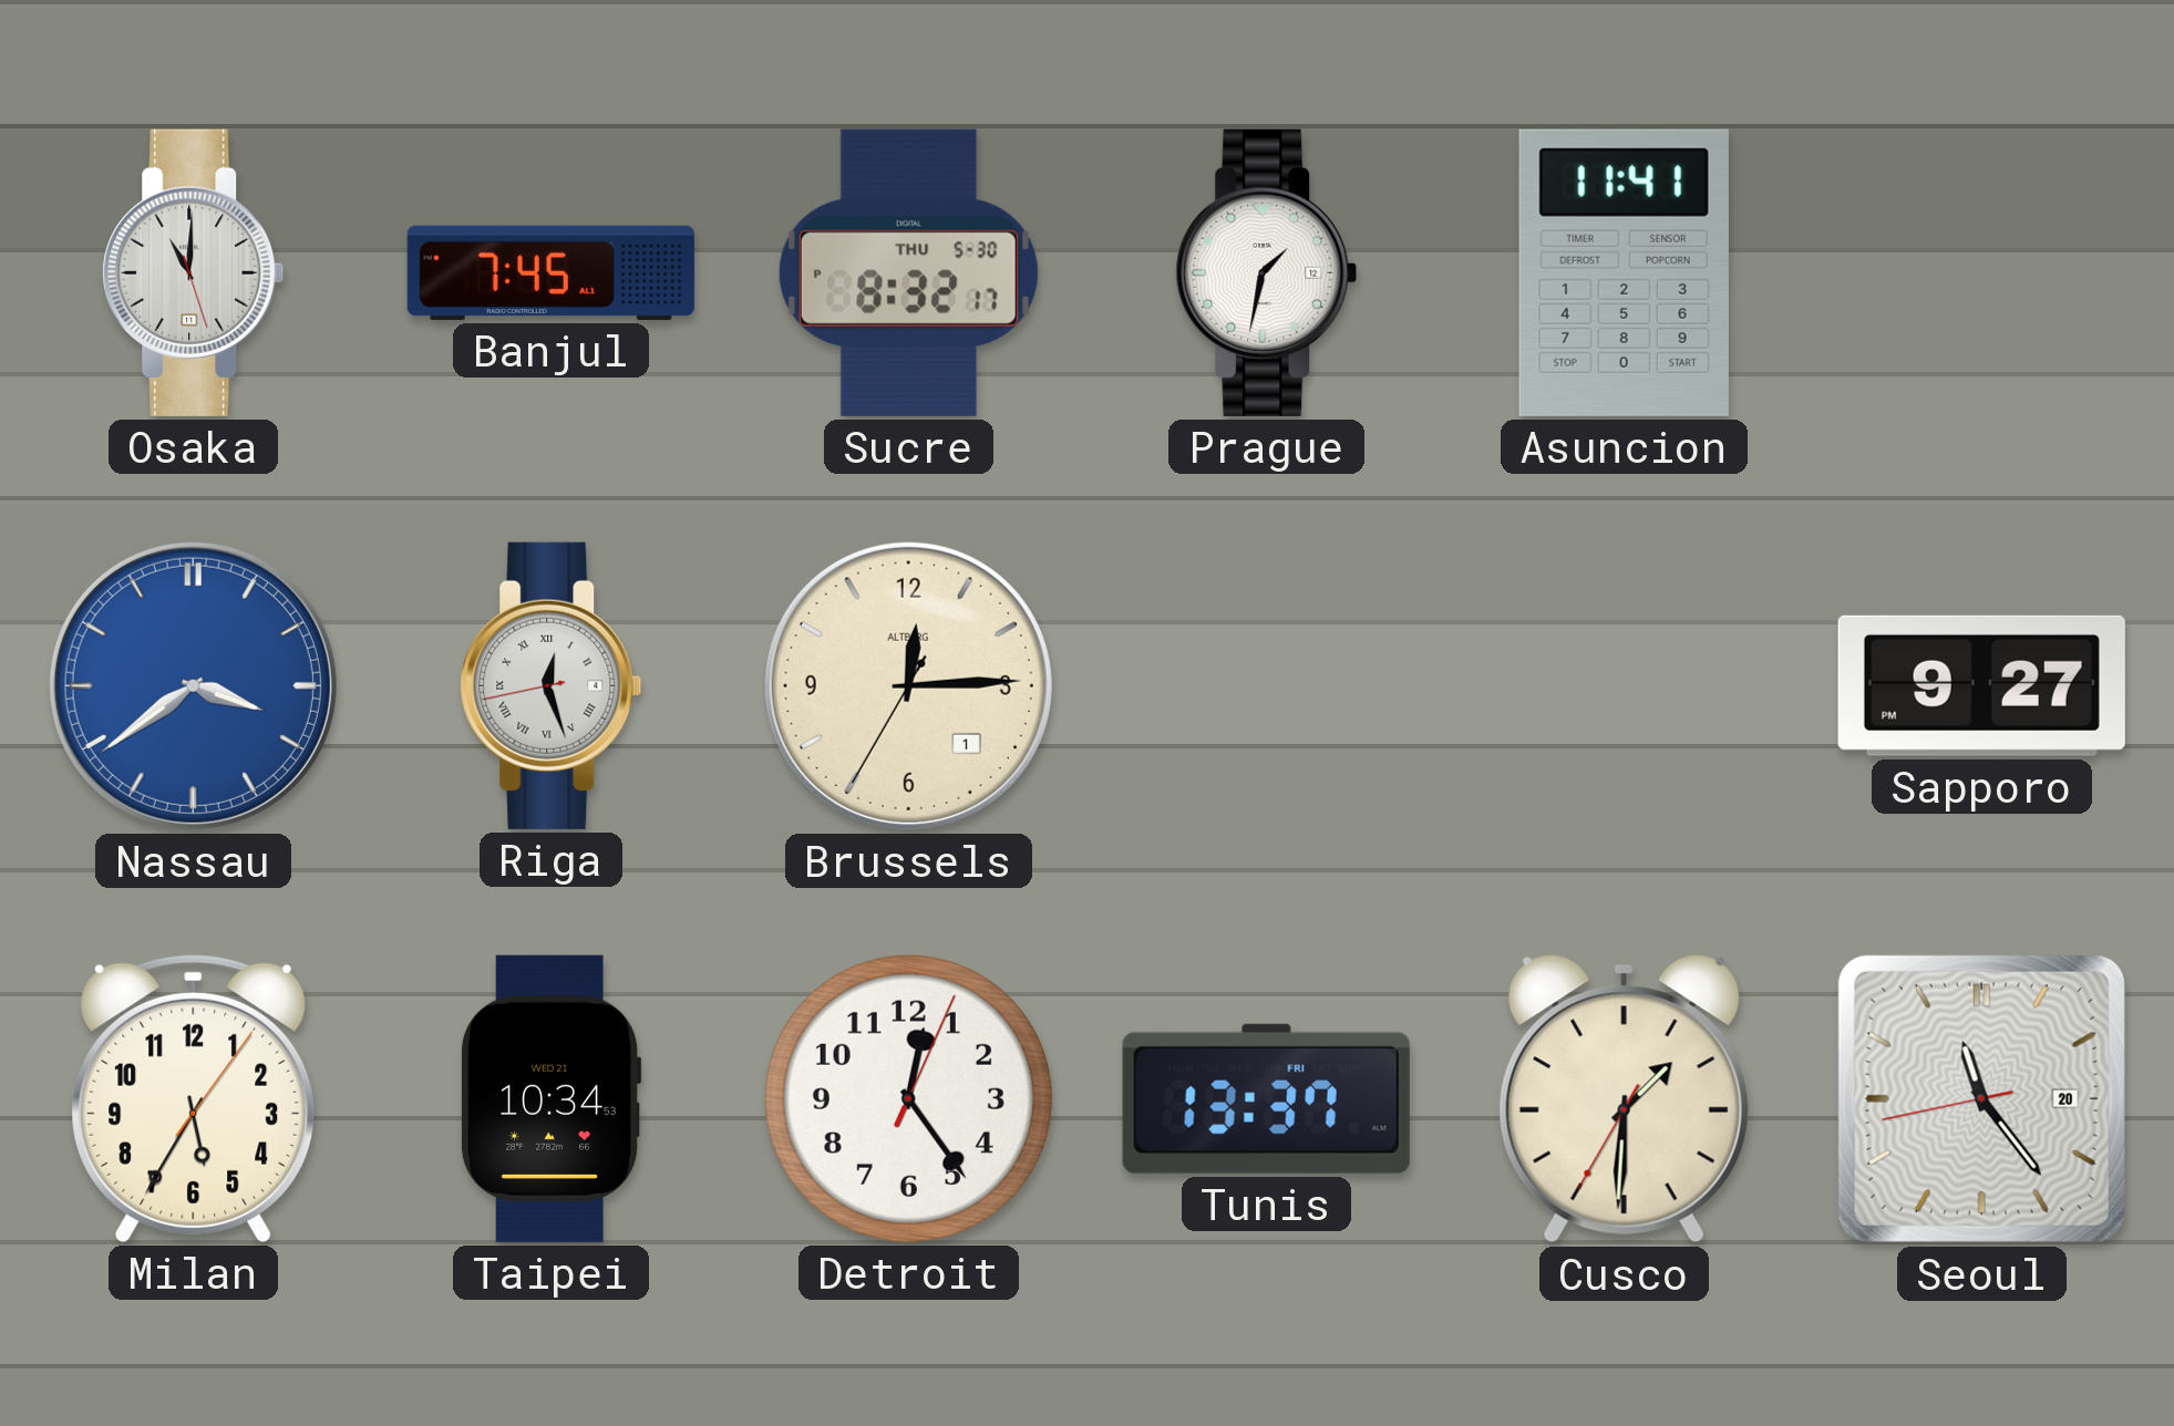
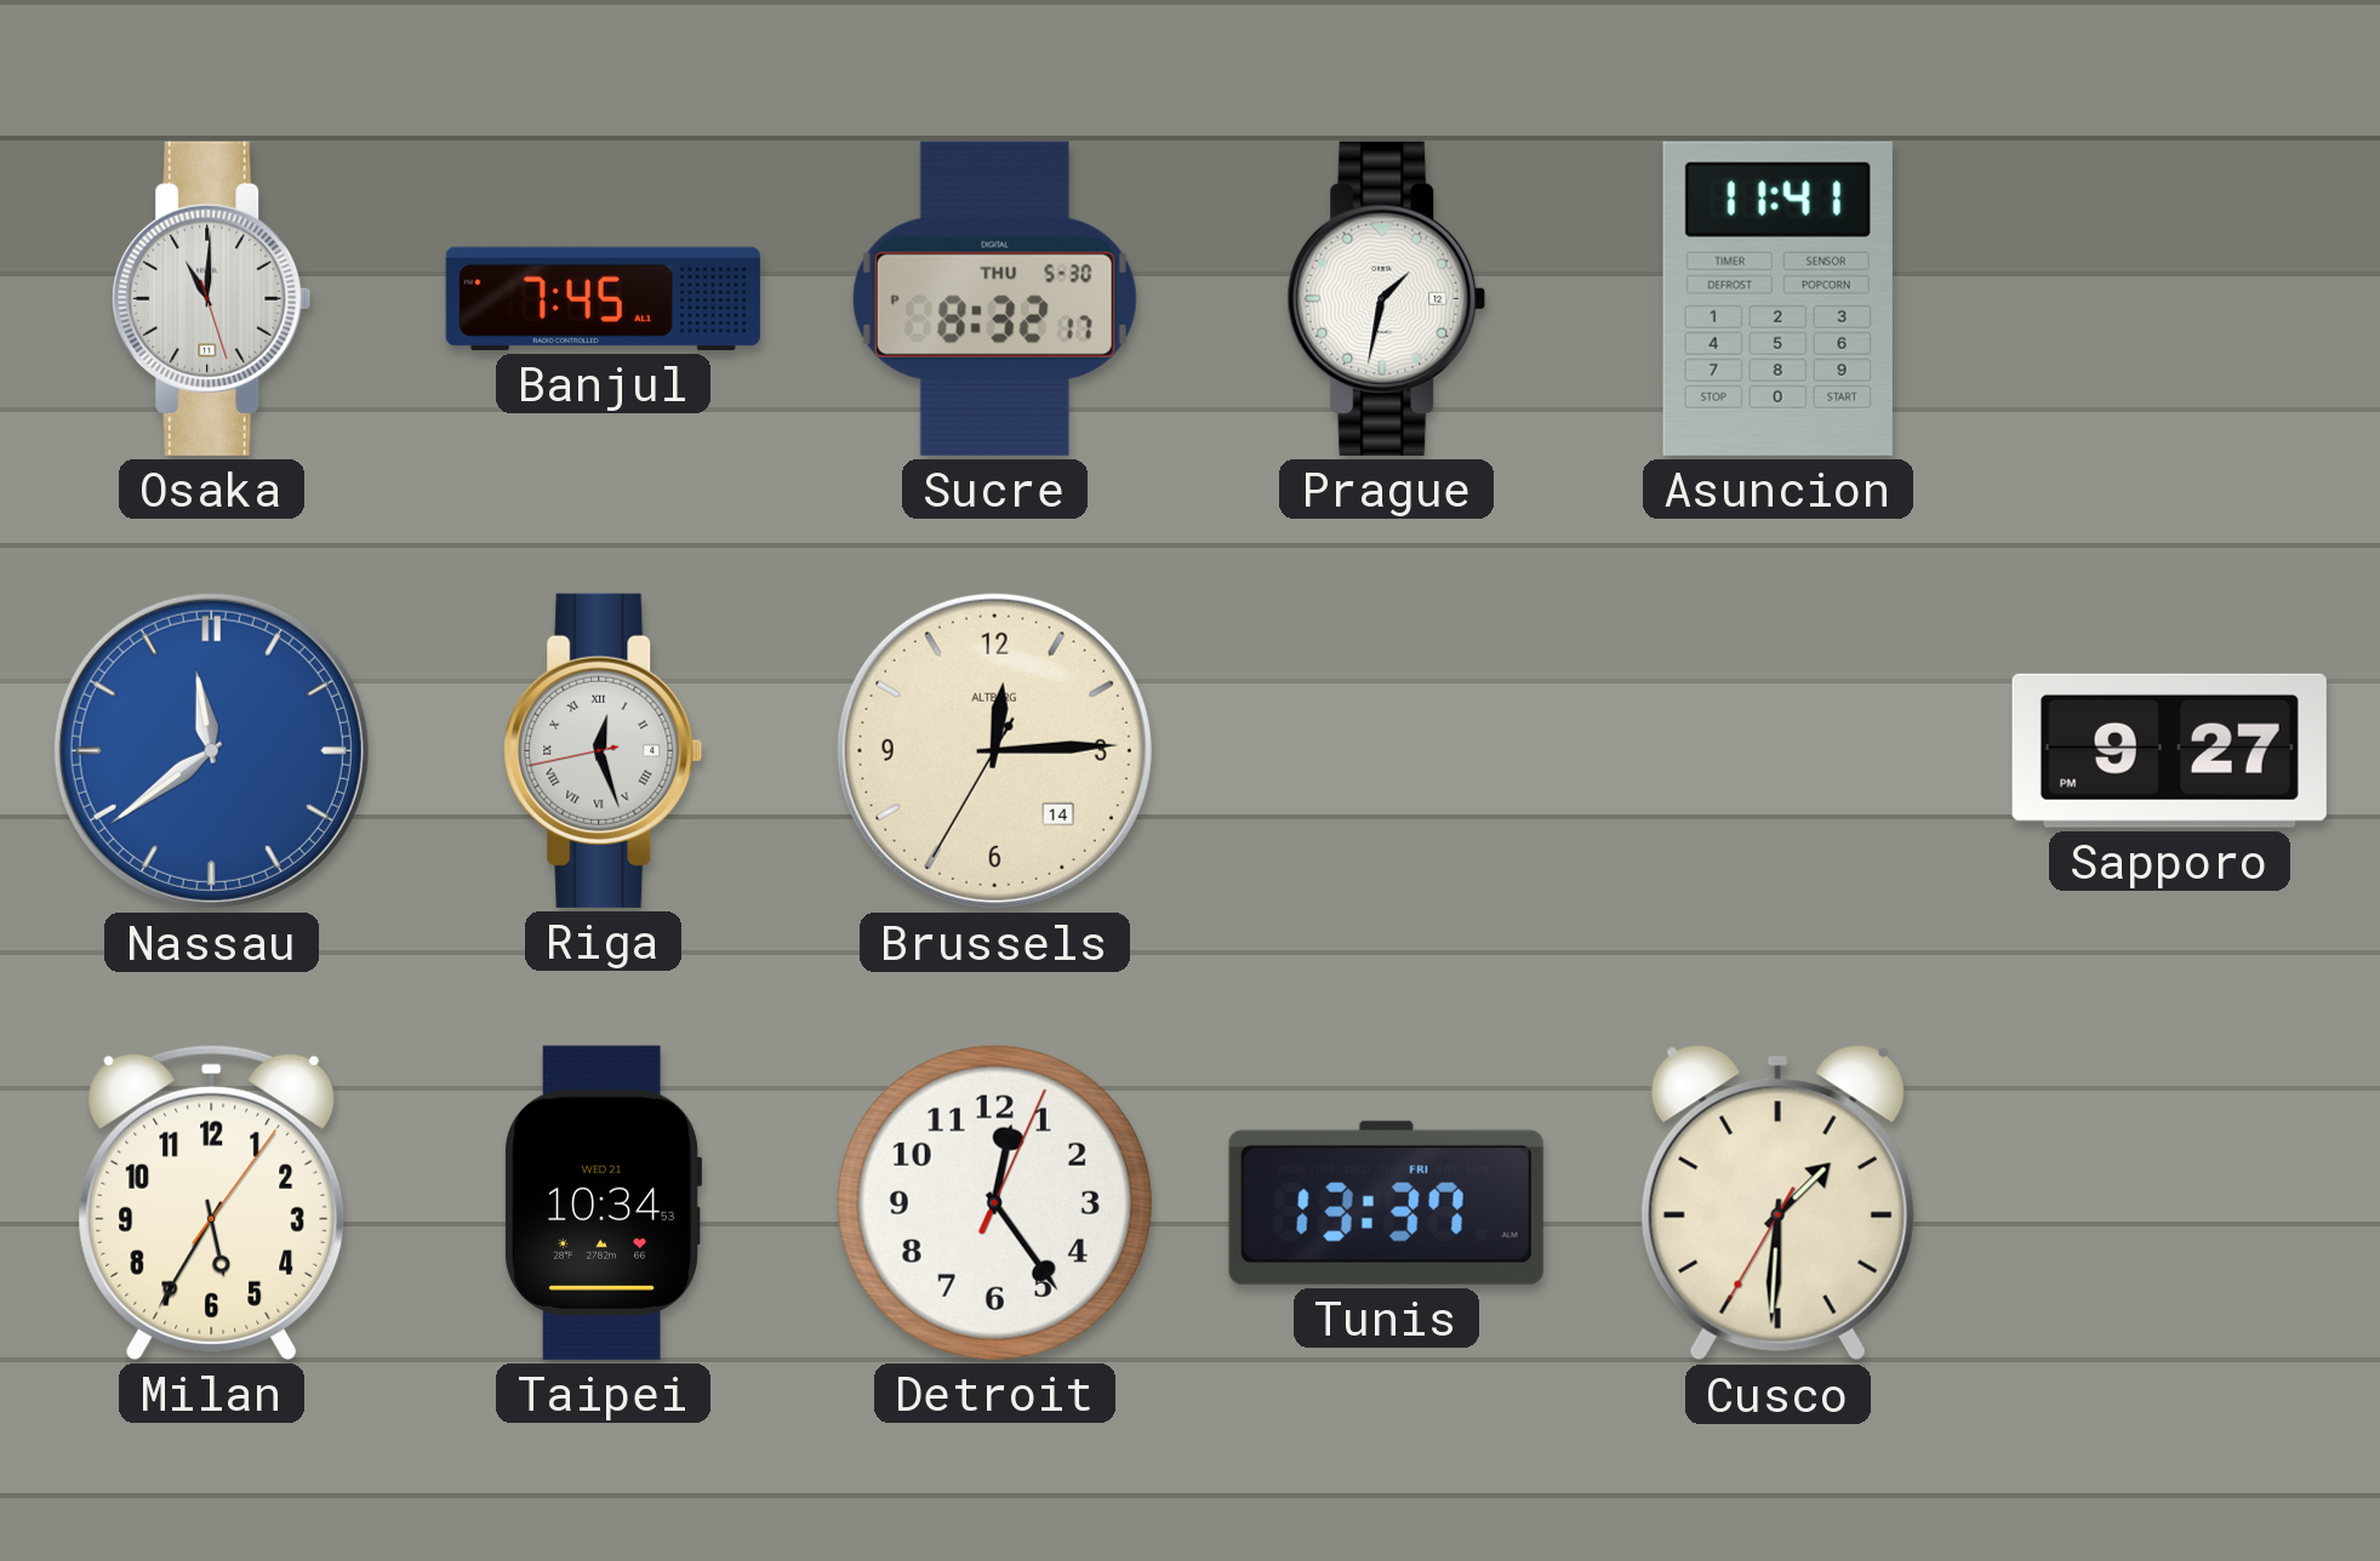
Nassau: 3:39 -> 11:39 (211, 750)
Brussels date: 1 -> 14 (994, 750)
Seoul: 11:23 -> none (1981, 1098)
